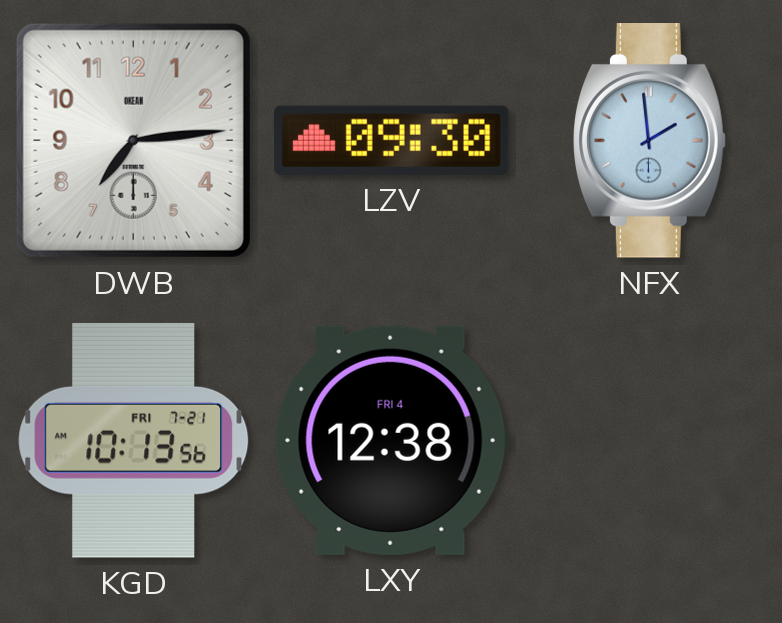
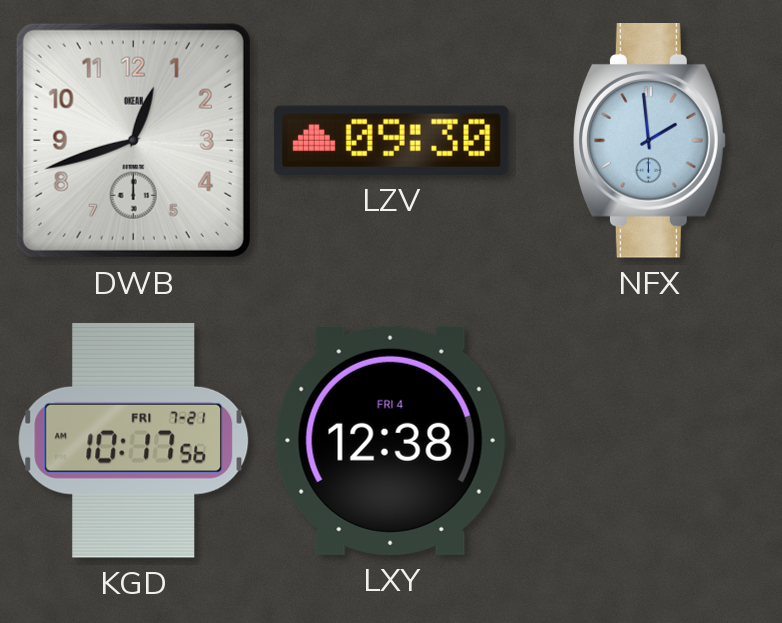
DWB: 7:14 -> 12:42 (133, 140)
KGD: 10:13 -> 10:17 (134, 440)
